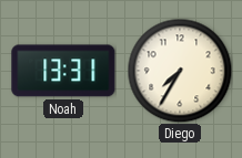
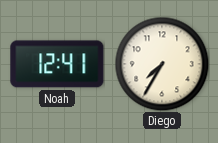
Noah: 13:31 -> 12:41 (57, 64)
